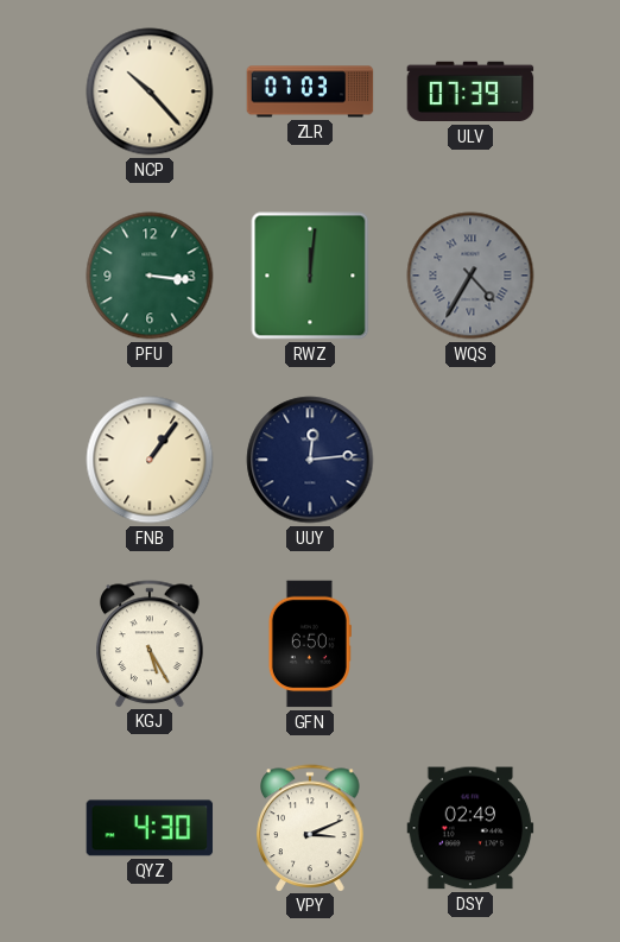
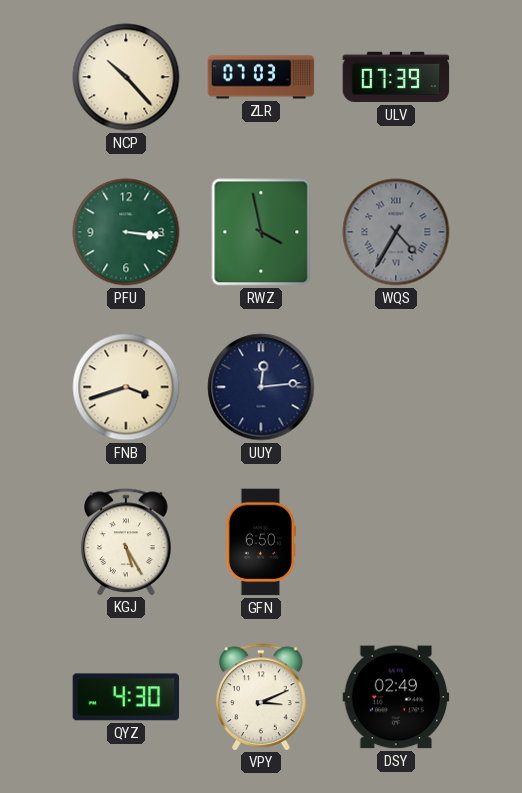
RWZ: 12:01 -> 3:58 (261, 232)
FNB: 1:06 -> 3:42 (126, 387)
